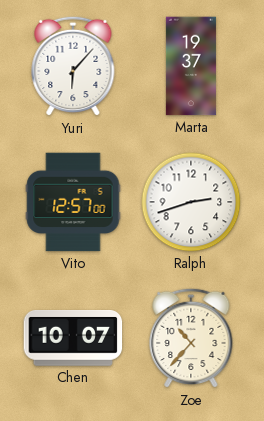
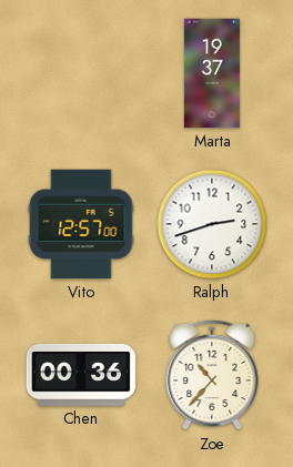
Yuri: 6:07 -> none (73, 66)
Chen: 10:07 -> 00:36 (81, 376)
